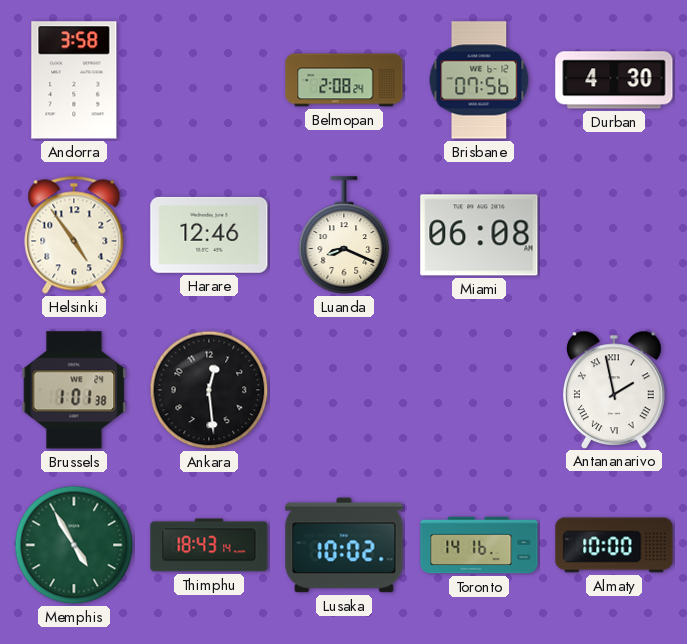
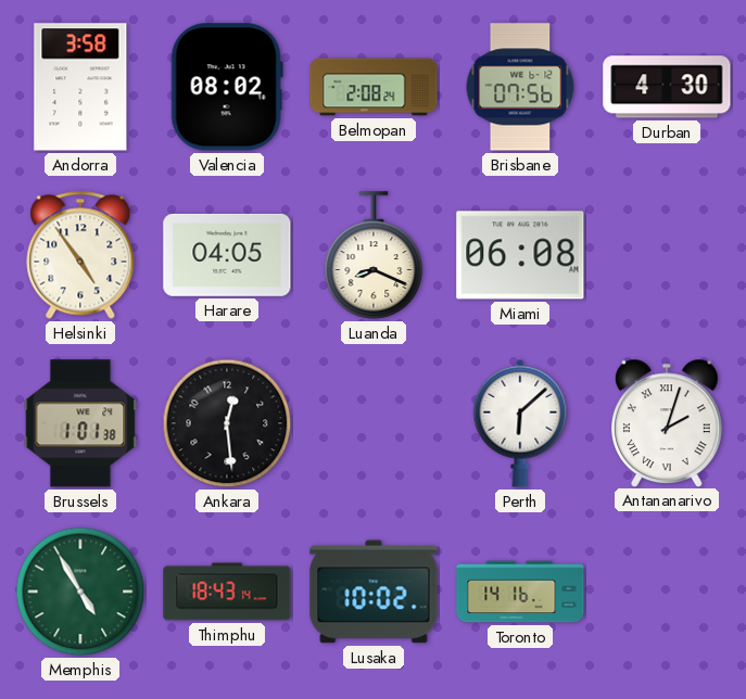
Valencia: none -> 08:02 (227, 87)
Harare: 12:46 -> 04:05 (227, 255)
Perth: none -> 6:08 (520, 423)
Antananarivo: 1:58 -> 2:03 (668, 422)
Almaty: 10:00 -> none (614, 545)
